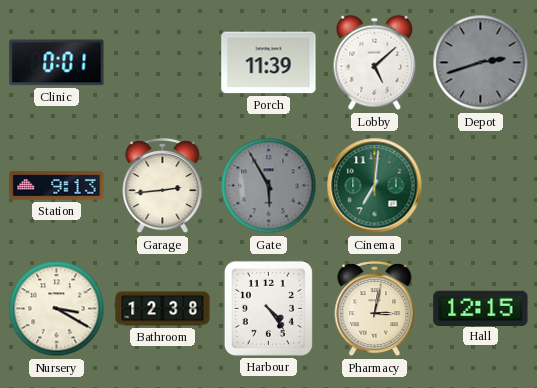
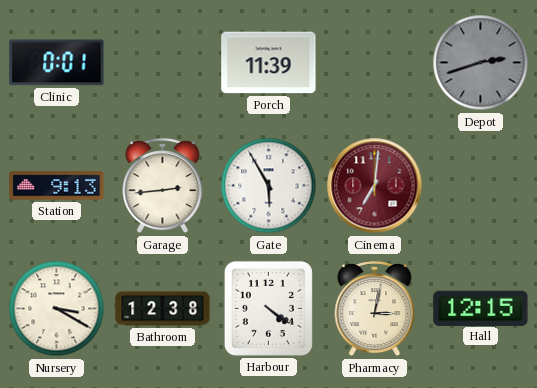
Lobby: 5:08 -> none (375, 63)
Gate dial: grey -> white (269, 186)
Cinema dial: green -> burgundy (375, 186)
Harbour: 4:24 -> 4:21 (268, 308)
